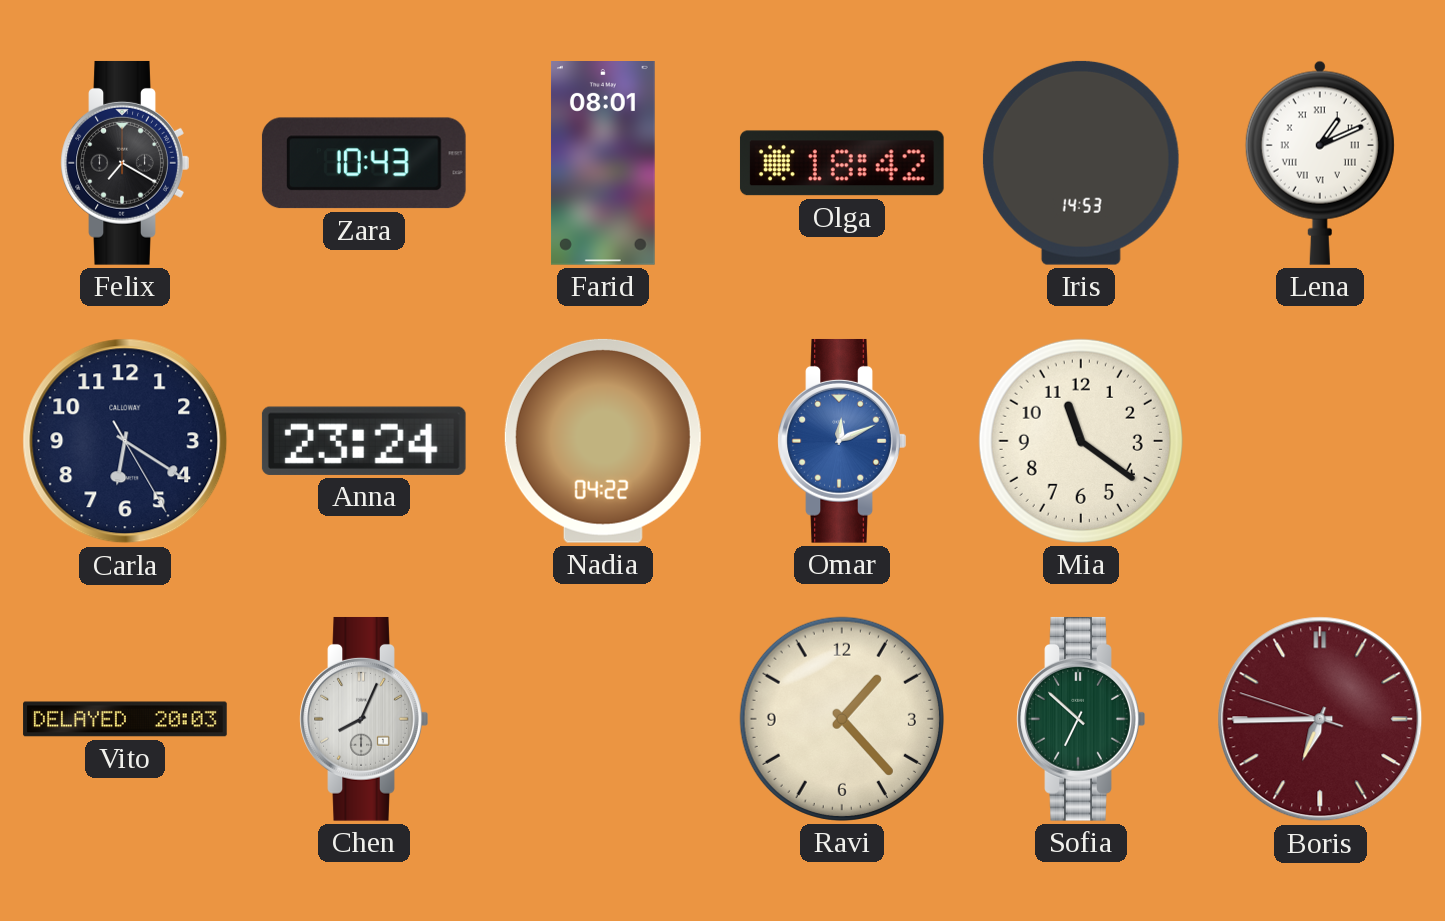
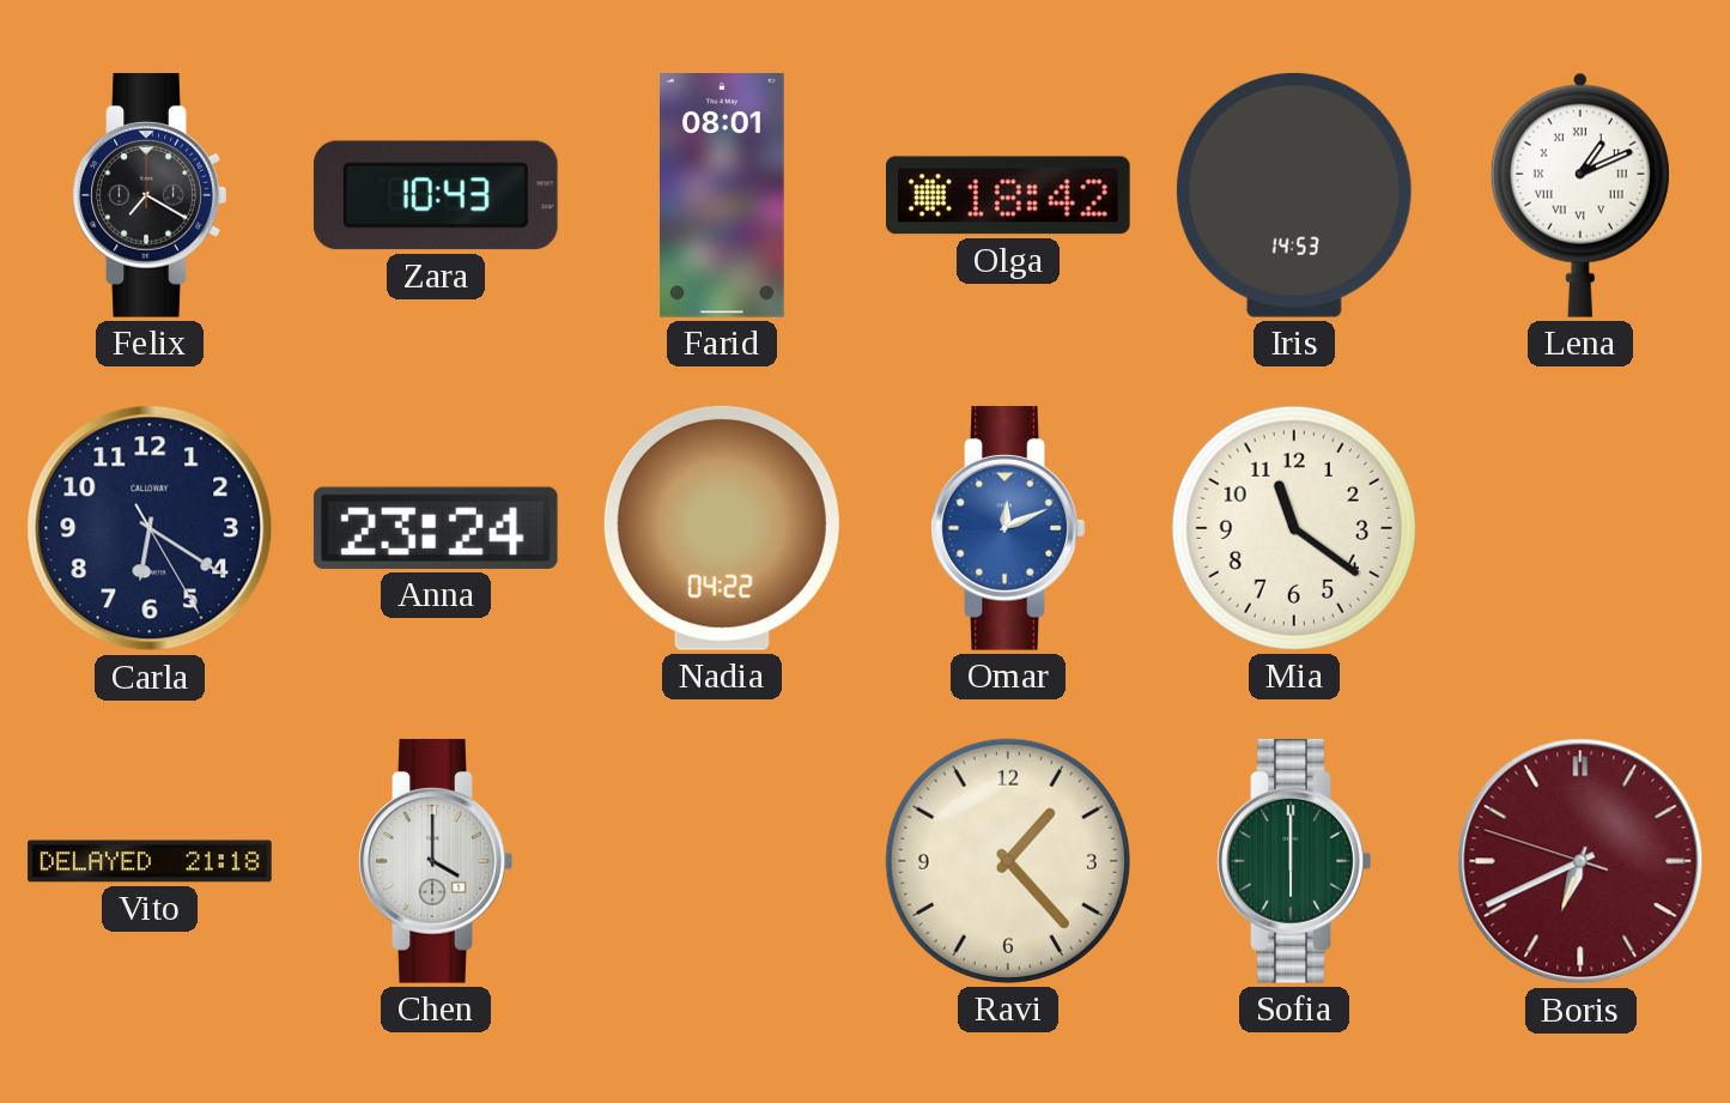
Vito: 20:03 -> 21:18 (150, 861)
Chen: 8:04 -> 4:00 (436, 861)
Sofia: 6:52 -> 6:00 (1294, 861)
Boris: 6:44 -> 6:40 (1580, 861)
